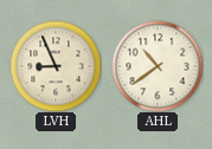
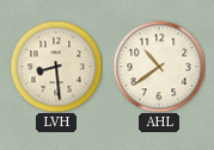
LVH: 8:56 -> 8:29 (56, 67)
